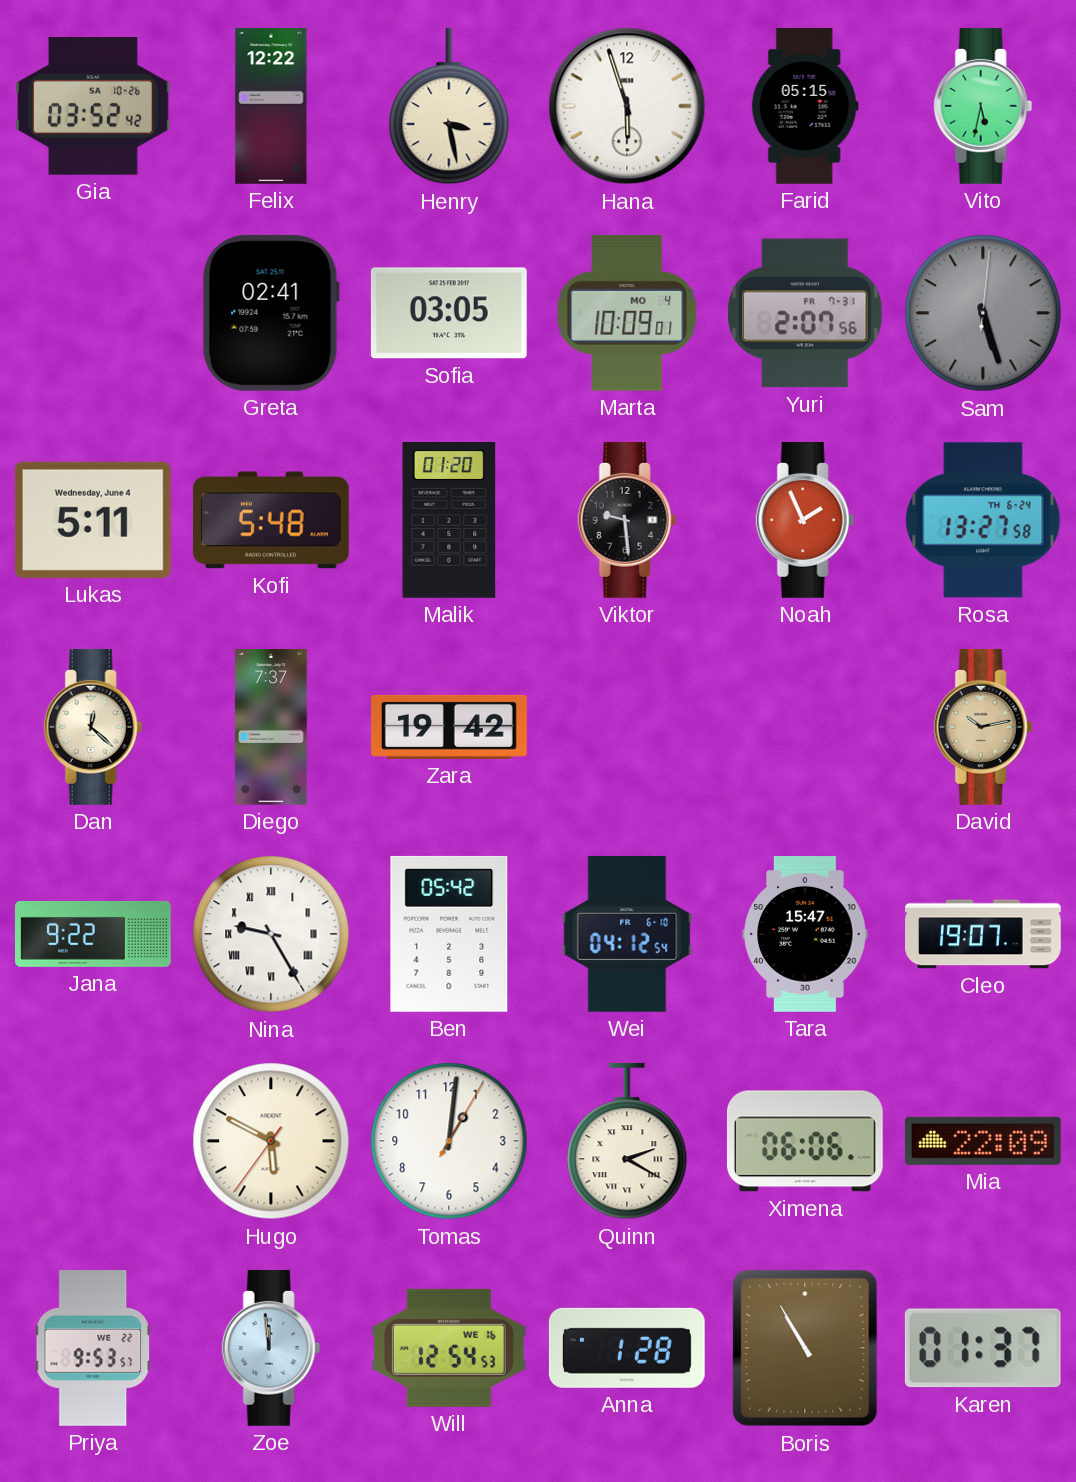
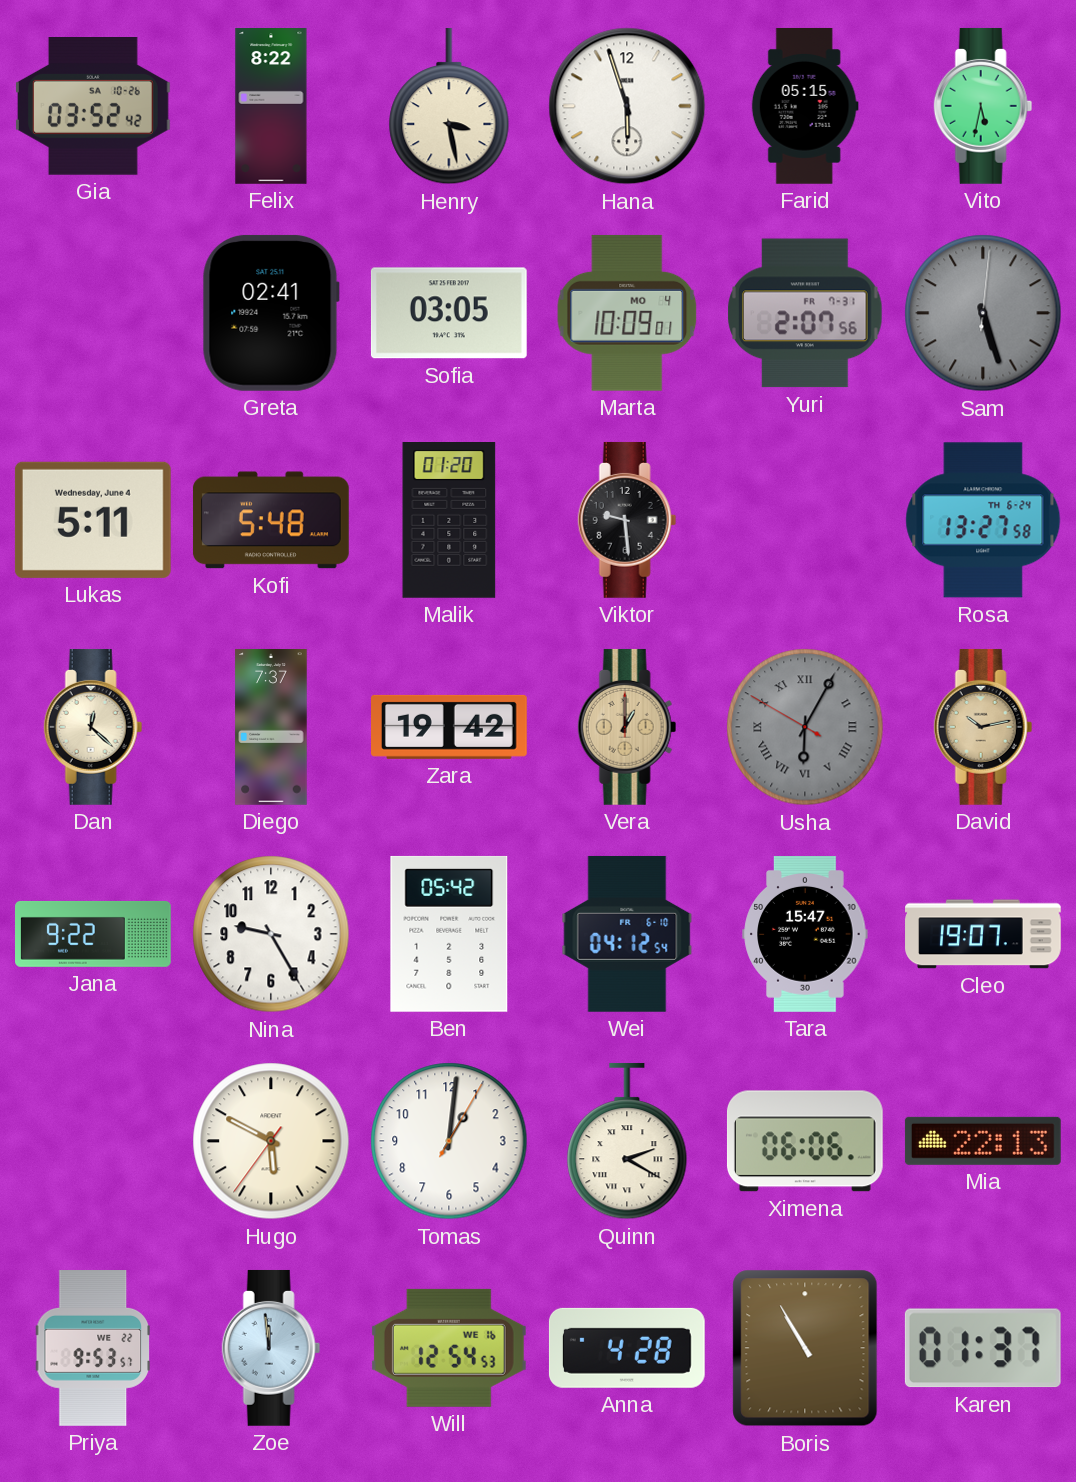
Felix: 12:22 -> 8:22 (271, 107)
Noah: 1:56 -> none (805, 520)
Vera: none -> 1:00 (627, 727)
Usha: none -> 6:04 (805, 727)
Nina numerals: Roman -> Arabic (271, 934)
Mia: 22:09 -> 22:13 (983, 1141)
Anna: 1:28 -> 4:28 (627, 1348)
